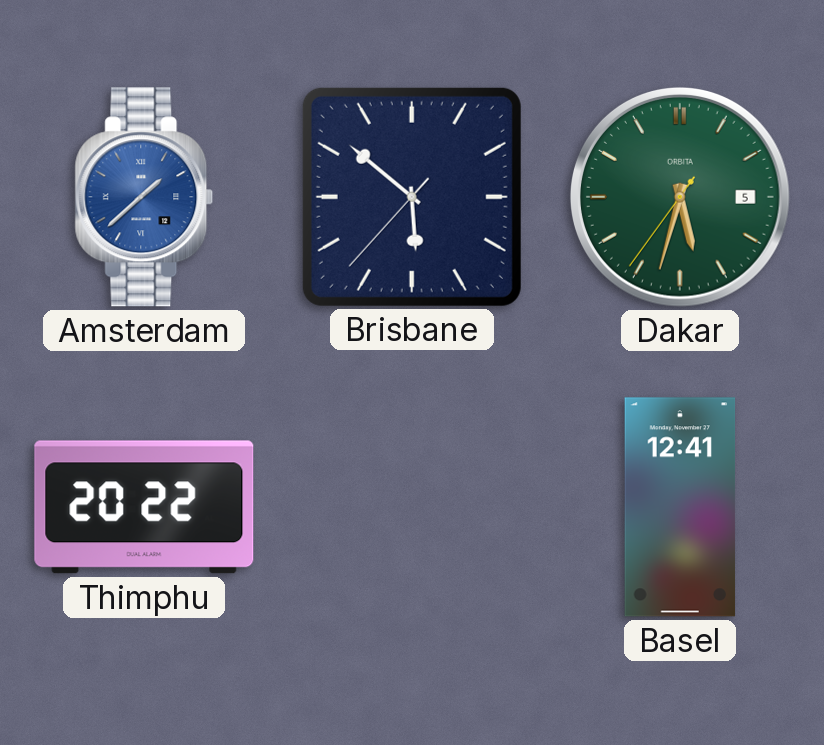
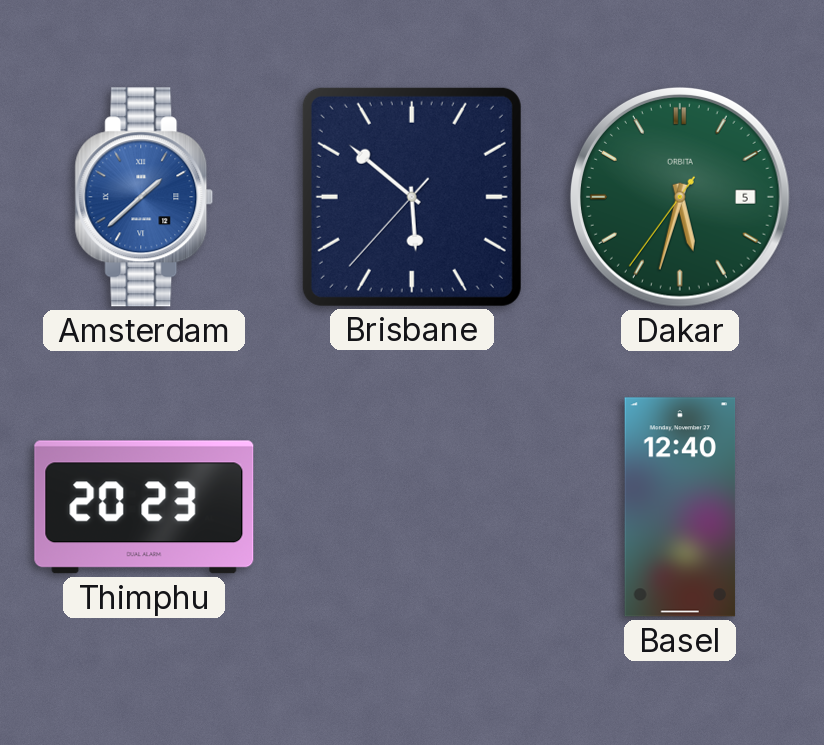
Thimphu: 20:22 -> 20:23 (144, 507)
Basel: 12:41 -> 12:40 (680, 507)
